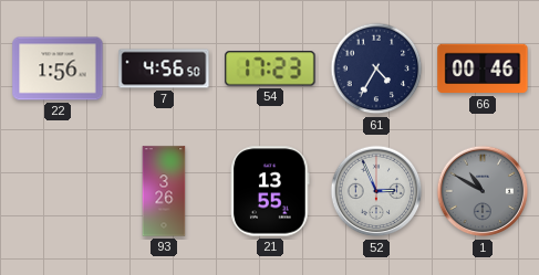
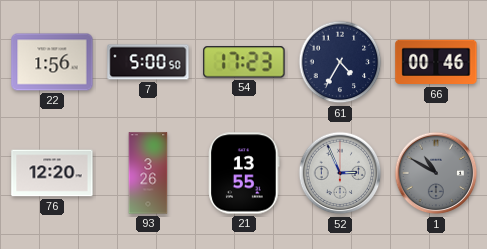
7: 4:56 -> 5:00 (148, 62)
76: none -> 12:20 (52, 173)
